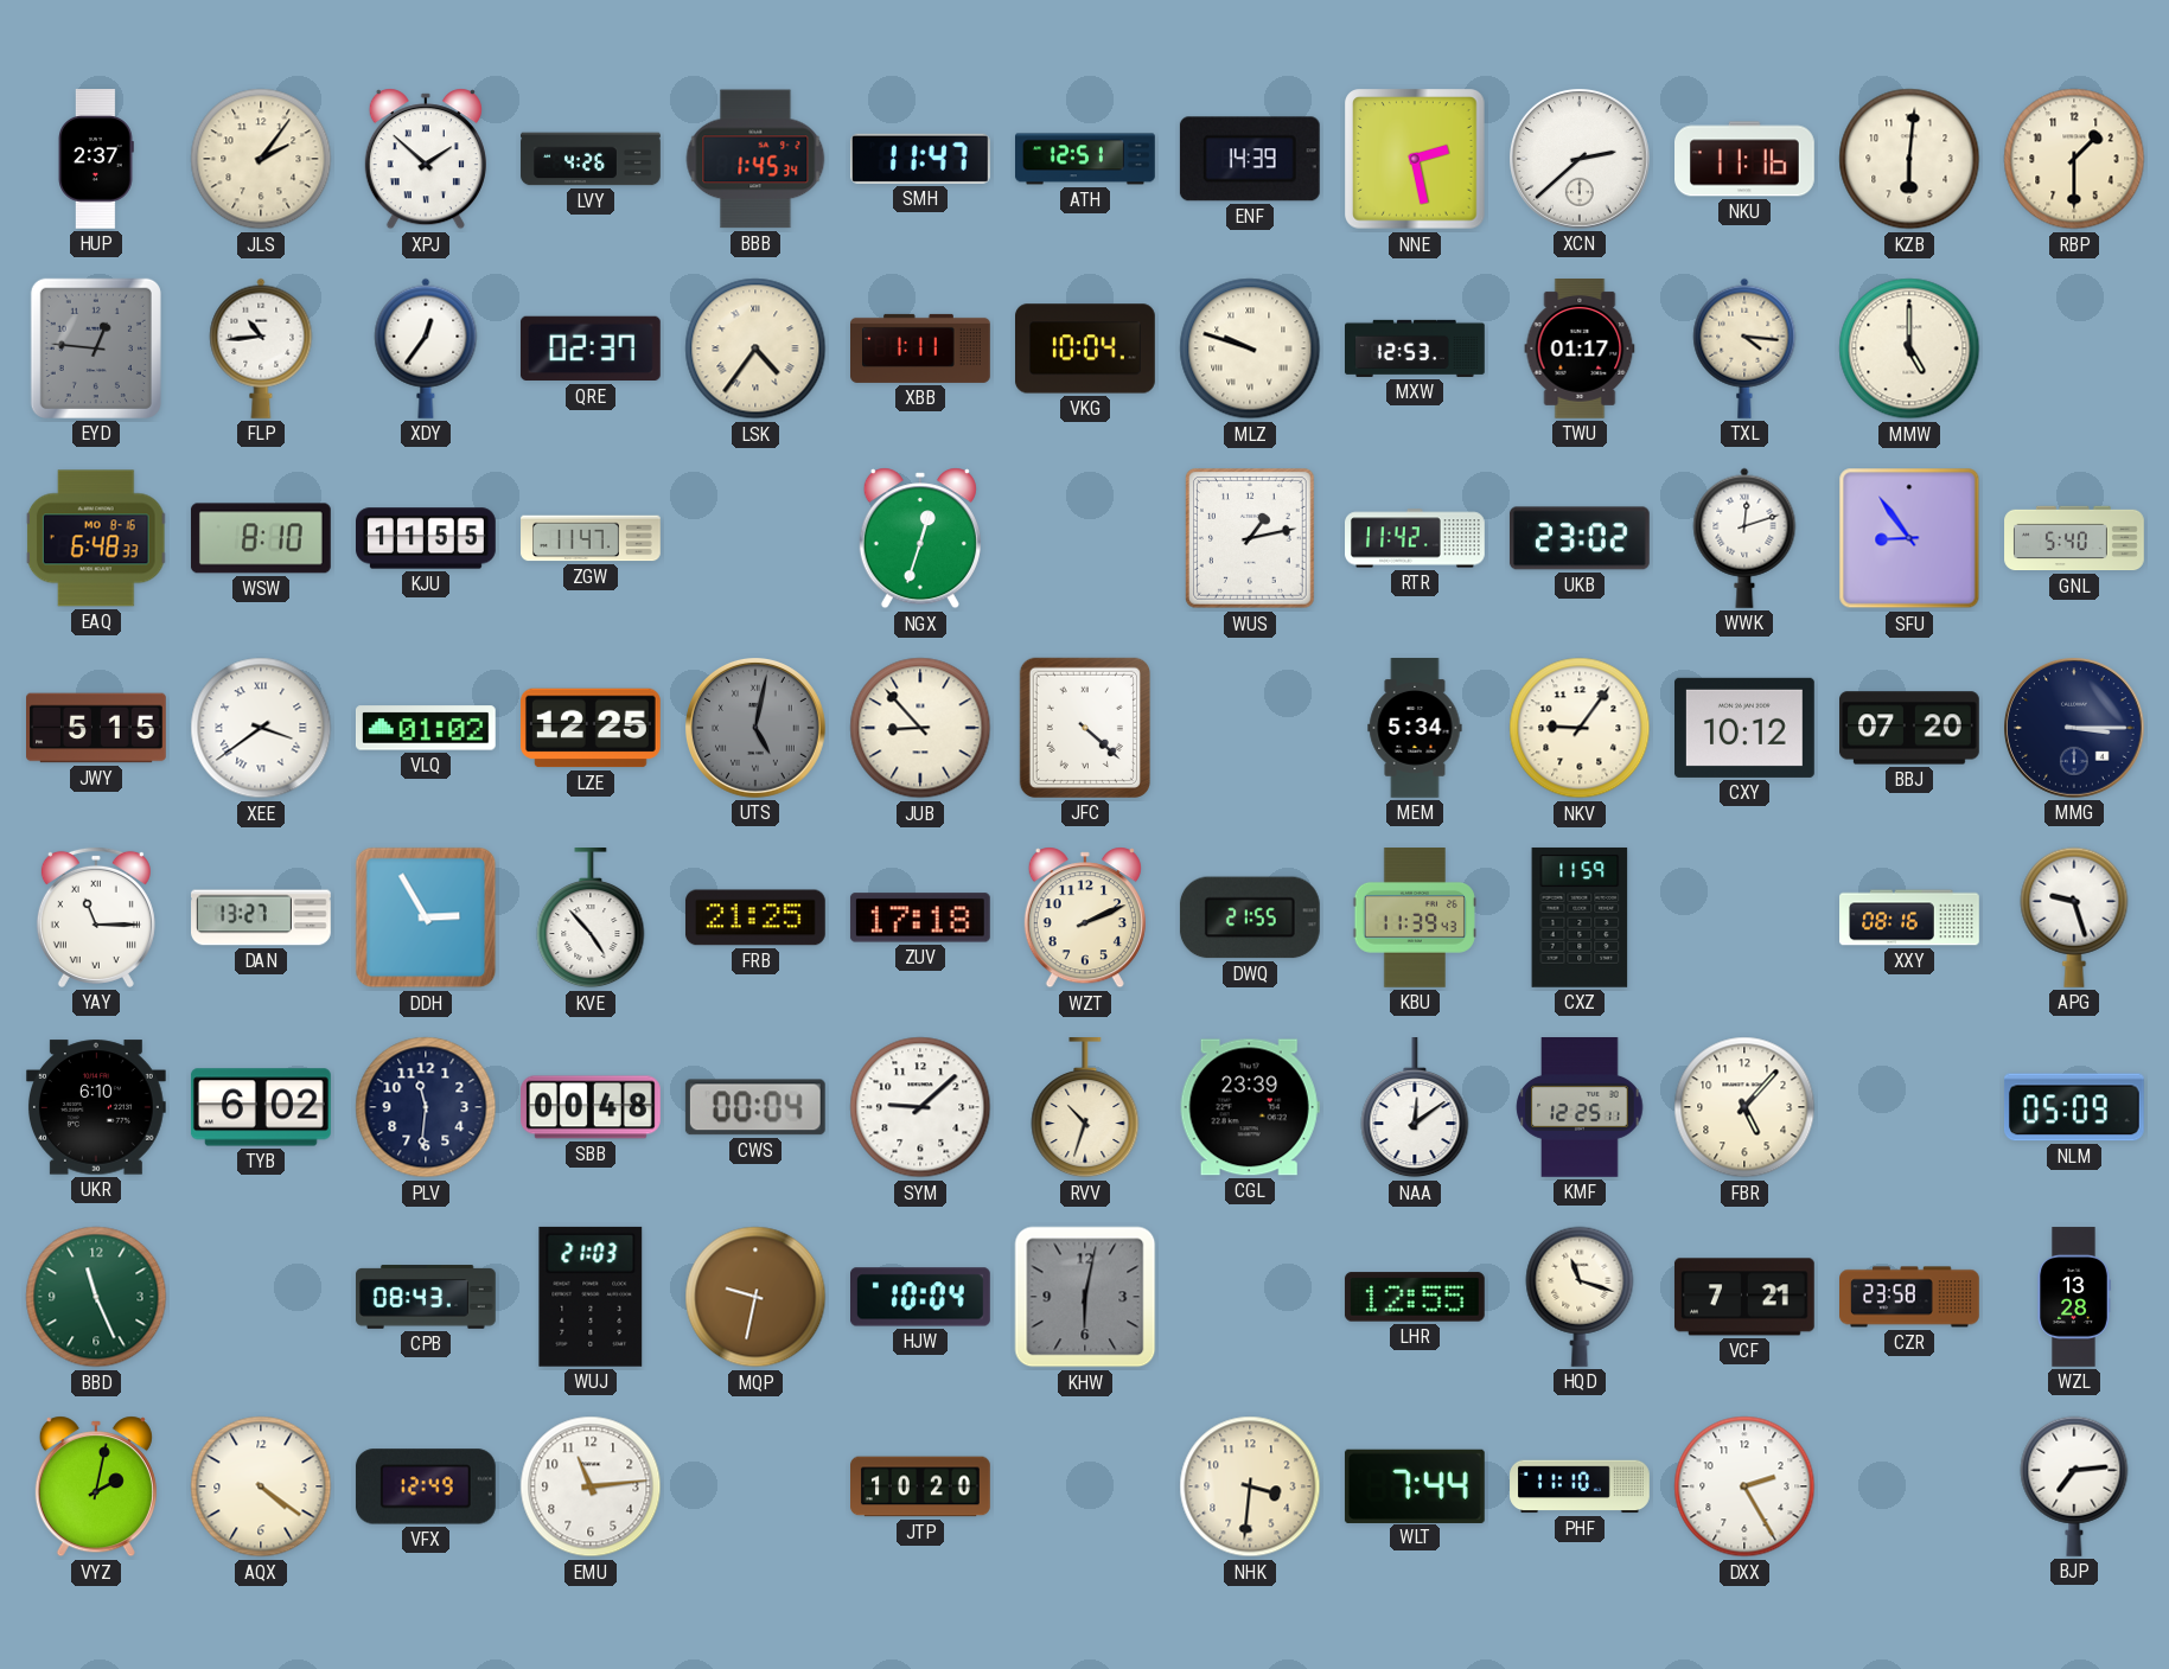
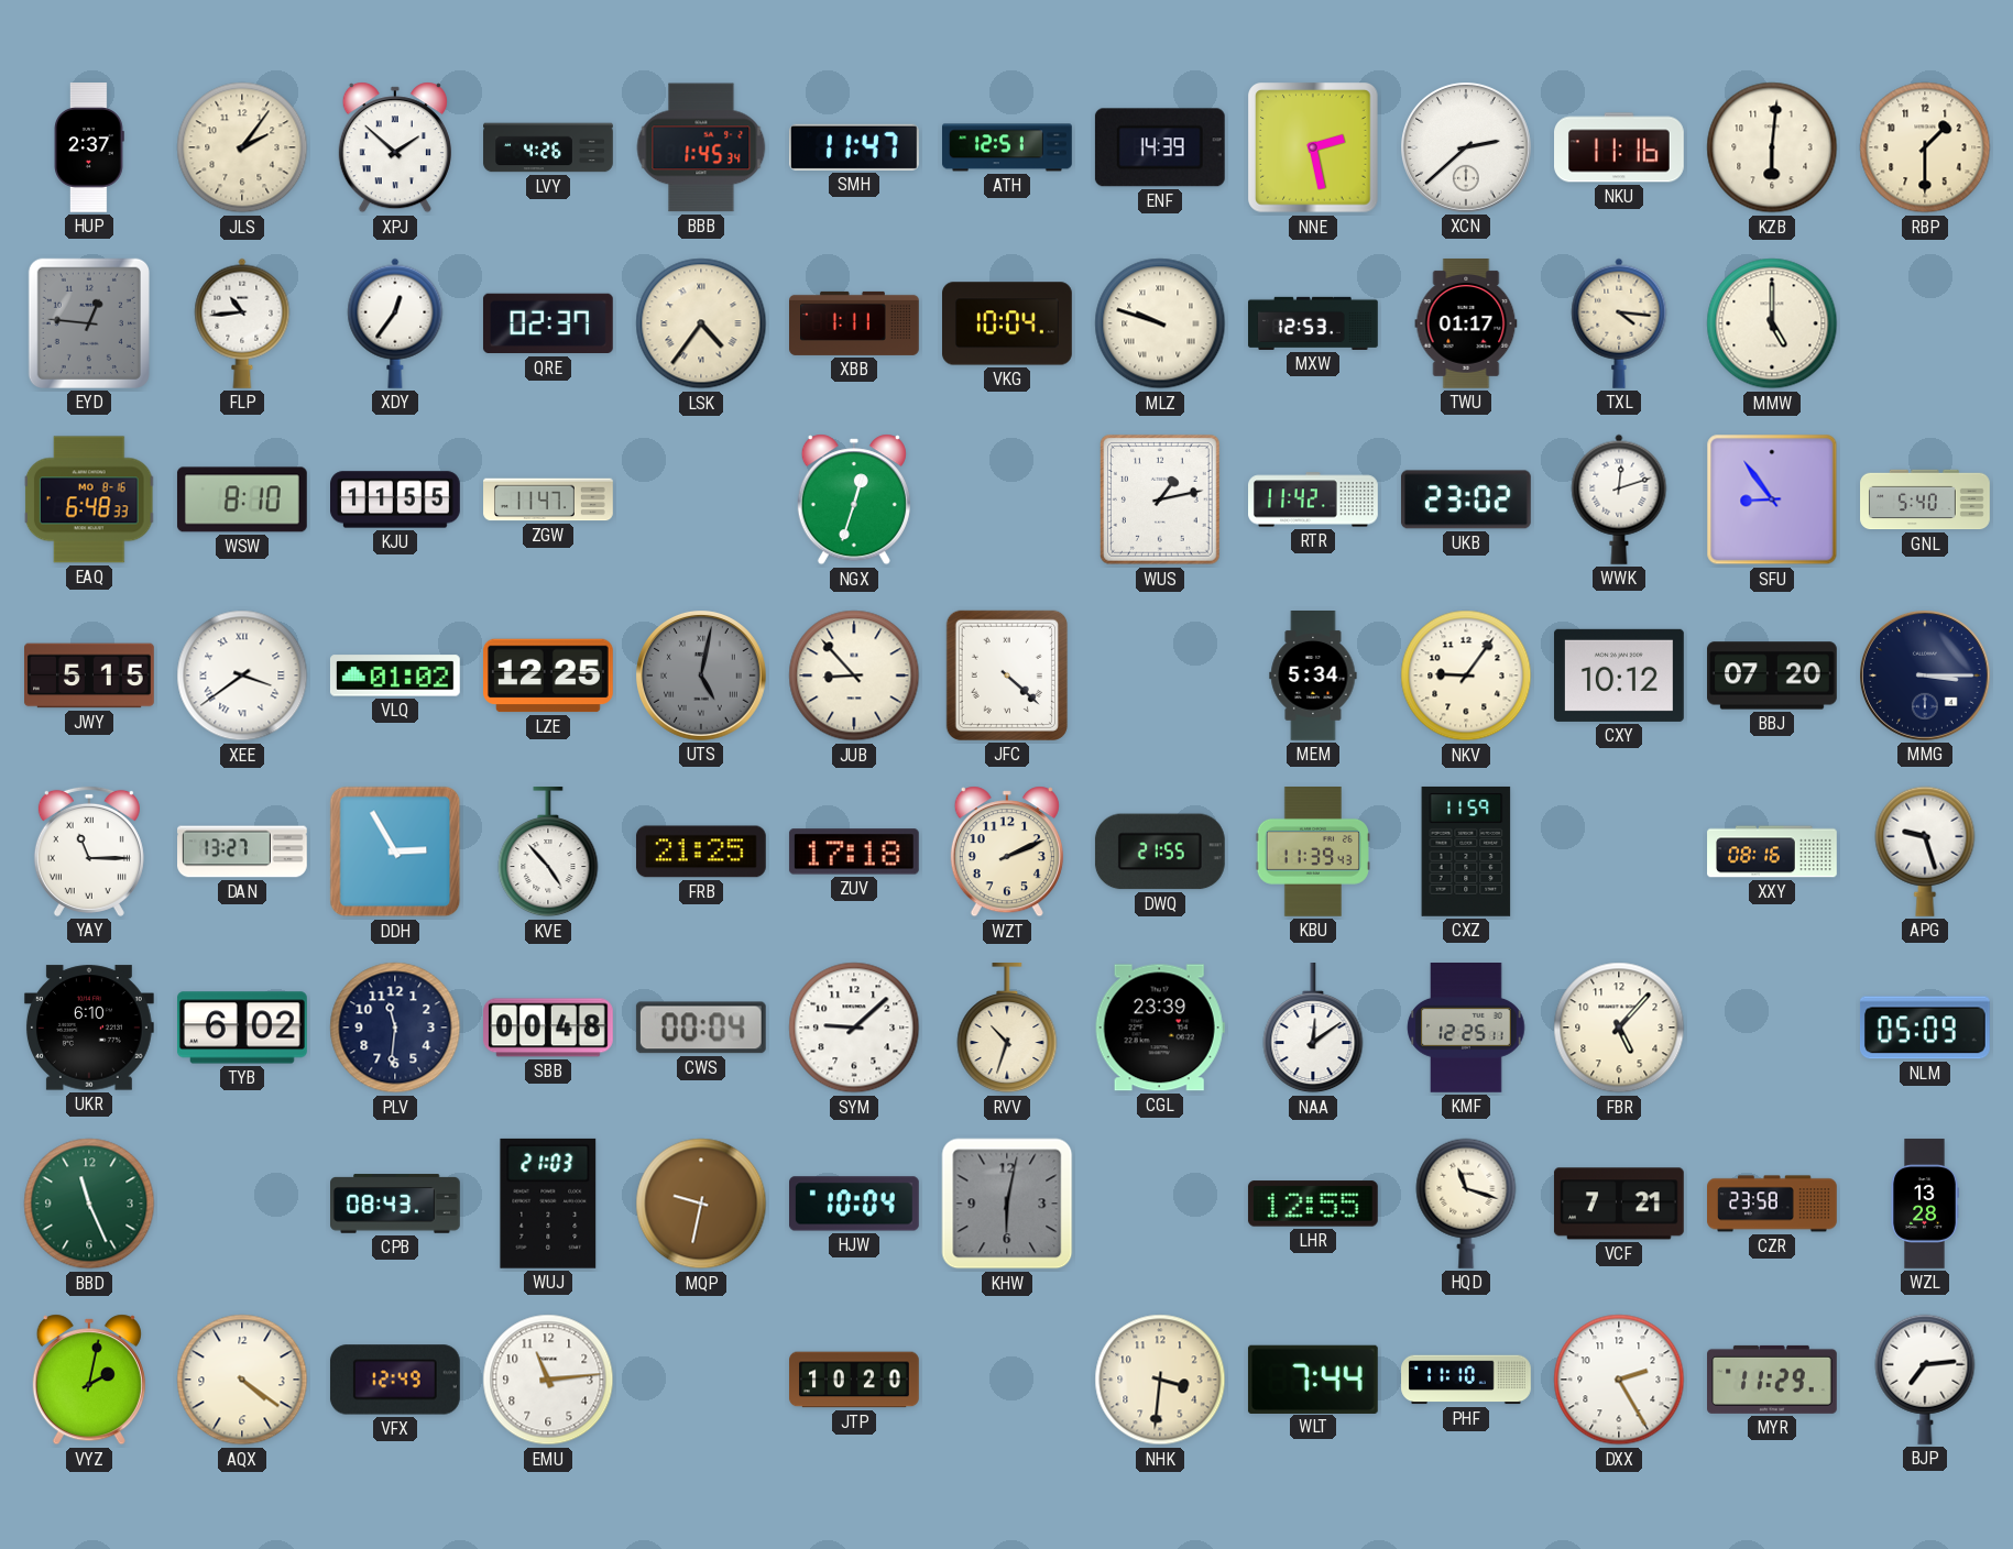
MYR: none -> 11:29 (1773, 1380)
